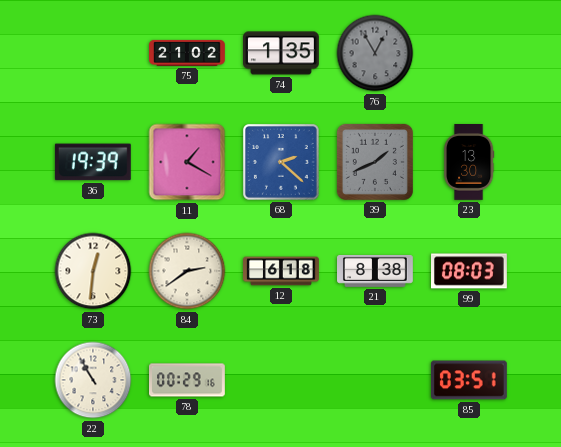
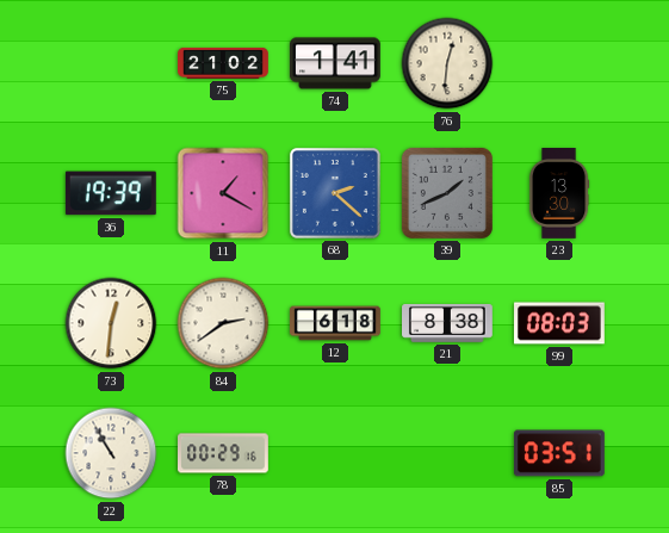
74: 1:35 -> 1:41 (336, 63)
76: 12:55 -> 12:31 (447, 63)
76 dial: grey -> cream (447, 63)
